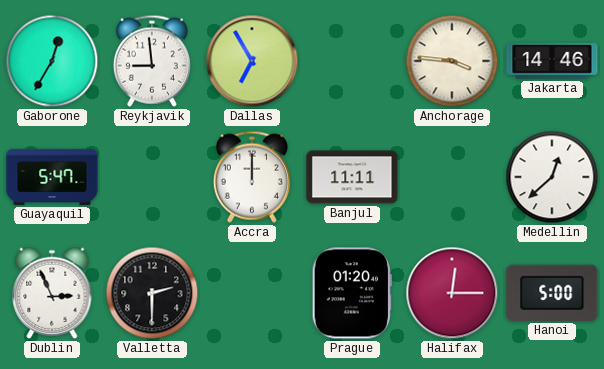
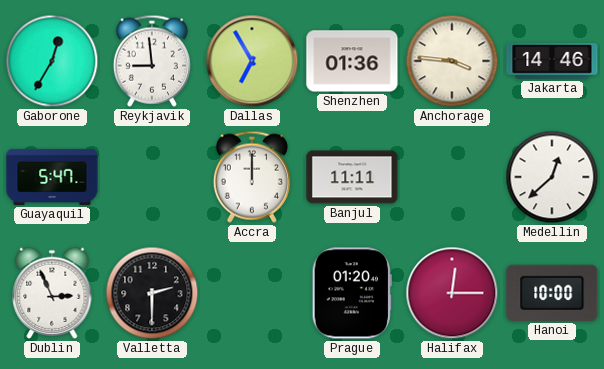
Shenzhen: none -> 01:36 (352, 61)
Hanoi: 5:00 -> 10:00 (552, 293)
